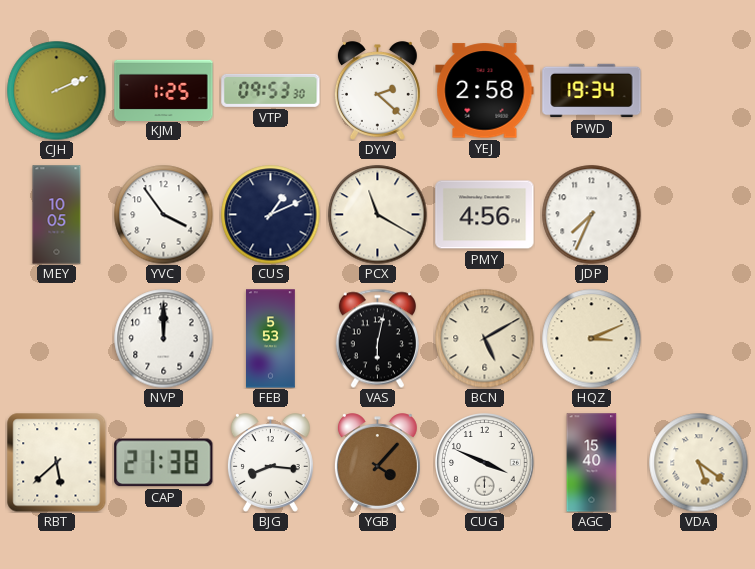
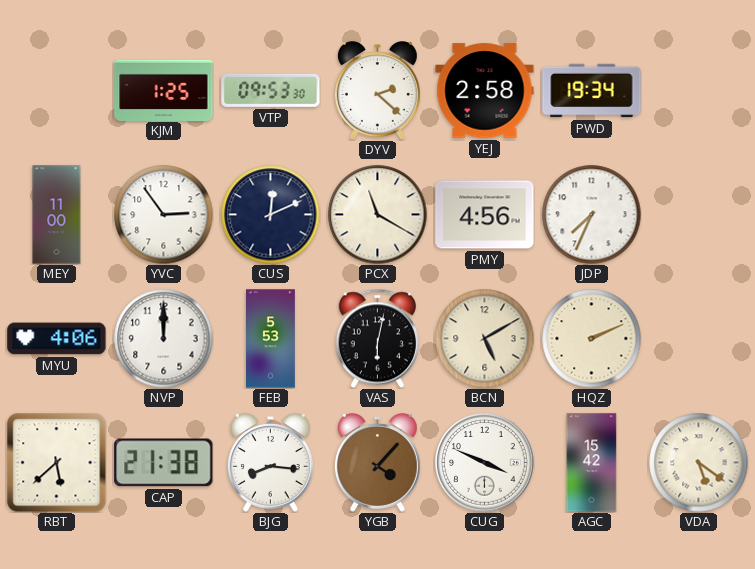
CJH: 2:11 -> none (57, 91)
MEY: 10:05 -> 11:00 (57, 215)
YVC: 3:54 -> 2:54 (164, 215)
CUS: 1:11 -> 12:11 (271, 215)
MYU: none -> 4:06 (57, 339)
HQZ: 3:11 -> 2:11 (592, 339)
AGC: 15:40 -> 15:42 (592, 463)
